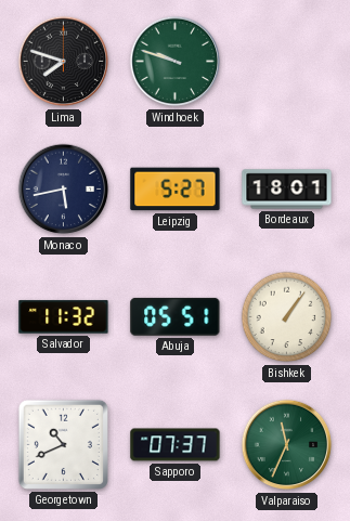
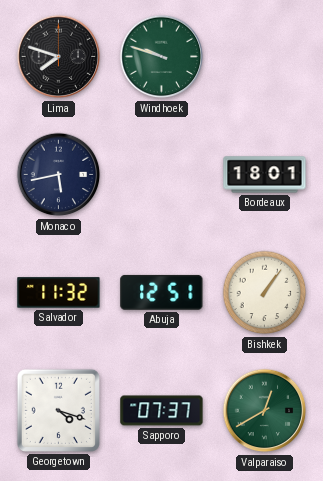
Leipzig: 5:27 -> none (176, 190)
Abuja: 05:51 -> 12:51 (162, 292)
Georgetown: 10:41 -> 4:18 (58, 410)
Valparaiso: 11:34 -> 12:40 (265, 411)
